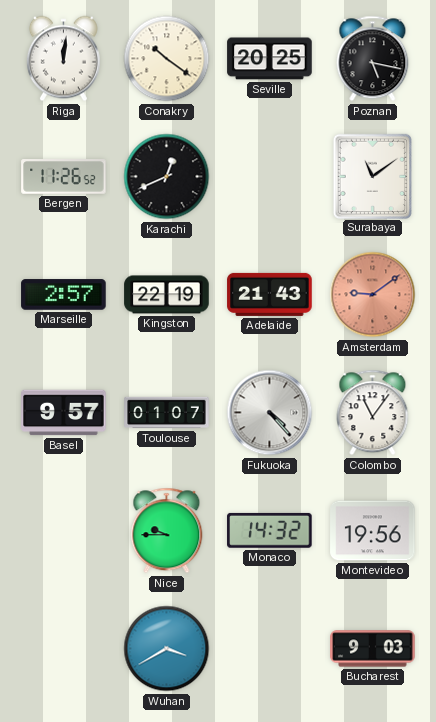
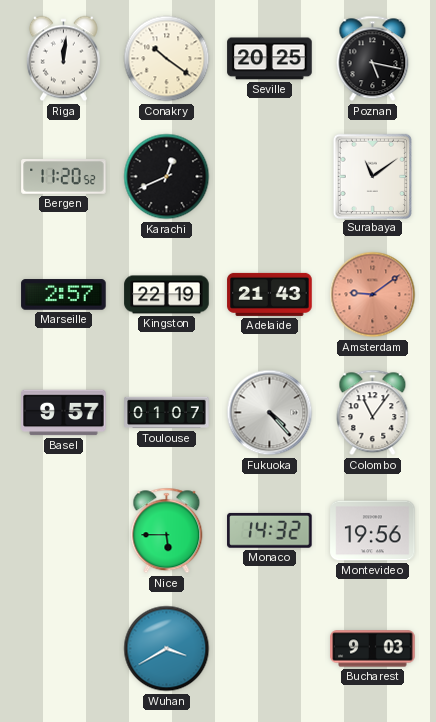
Bergen: 11:26 -> 11:20 (64, 177)
Nice: 9:45 -> 5:45 (167, 531)
